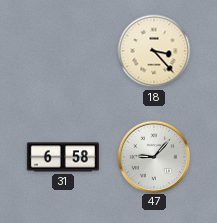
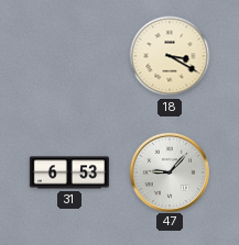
18: 3:23 -> 3:20 (170, 56)
31: 6:58 -> 6:53 (69, 172)
